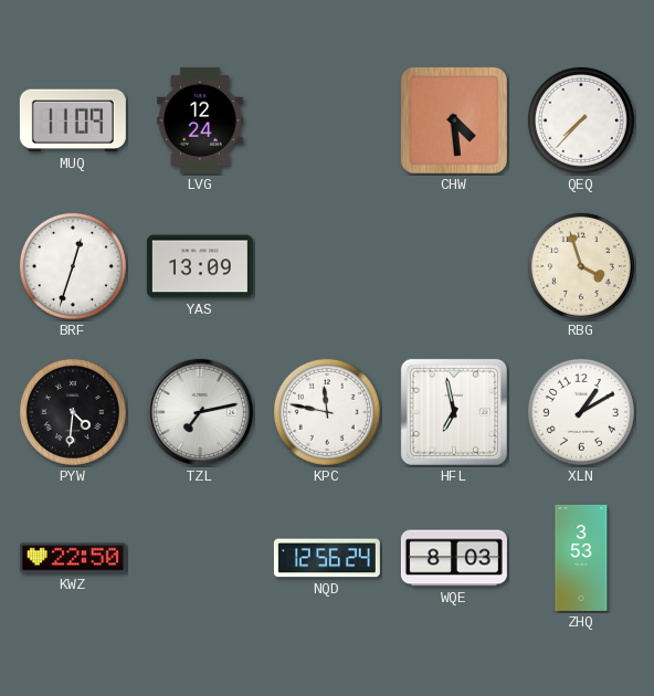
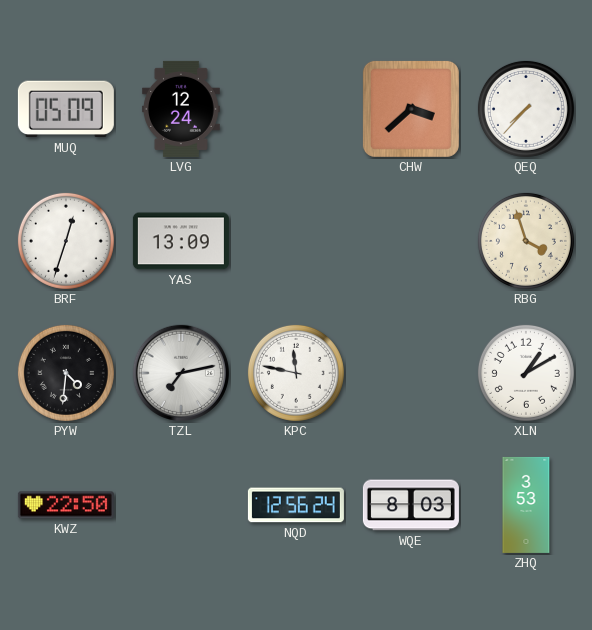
MUQ: 11:09 -> 05:09 (66, 109)
CHW: 4:29 -> 3:38 (411, 109)
HFL: 6:58 -> none (454, 412)
